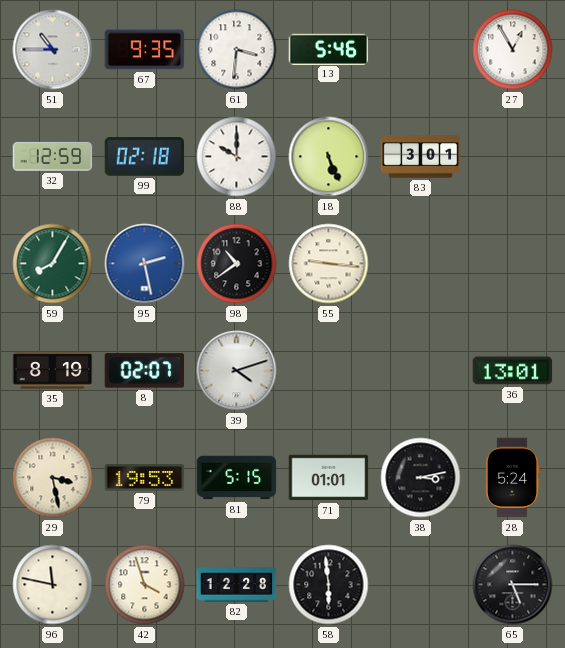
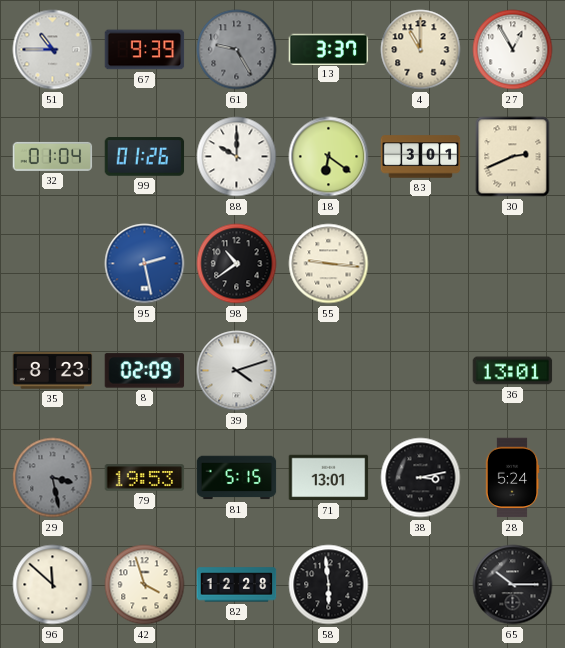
67: 9:35 -> 9:39 (145, 50)
61: 3:31 -> 9:25 (237, 50)
61 dial: white -> grey (237, 50)
13: 5:46 -> 3:37 (329, 49)
4: none -> 11:00 (421, 50)
32: 12:59 -> 01:04 (53, 156)
99: 02:18 -> 01:26 (145, 157)
18: 5:26 -> 6:21 (329, 157)
30: none -> 2:41 (513, 157)
59: 8:05 -> none (53, 264)
35: 8:19 -> 8:23 (53, 371)
8: 02:07 -> 02:09 (145, 371)
29 dial: cream -> grey (53, 478)
71: 01:01 -> 13:01 (329, 478)
96: 11:47 -> 11:52 (53, 585)
65: 5:15 -> 10:15 (513, 585)
